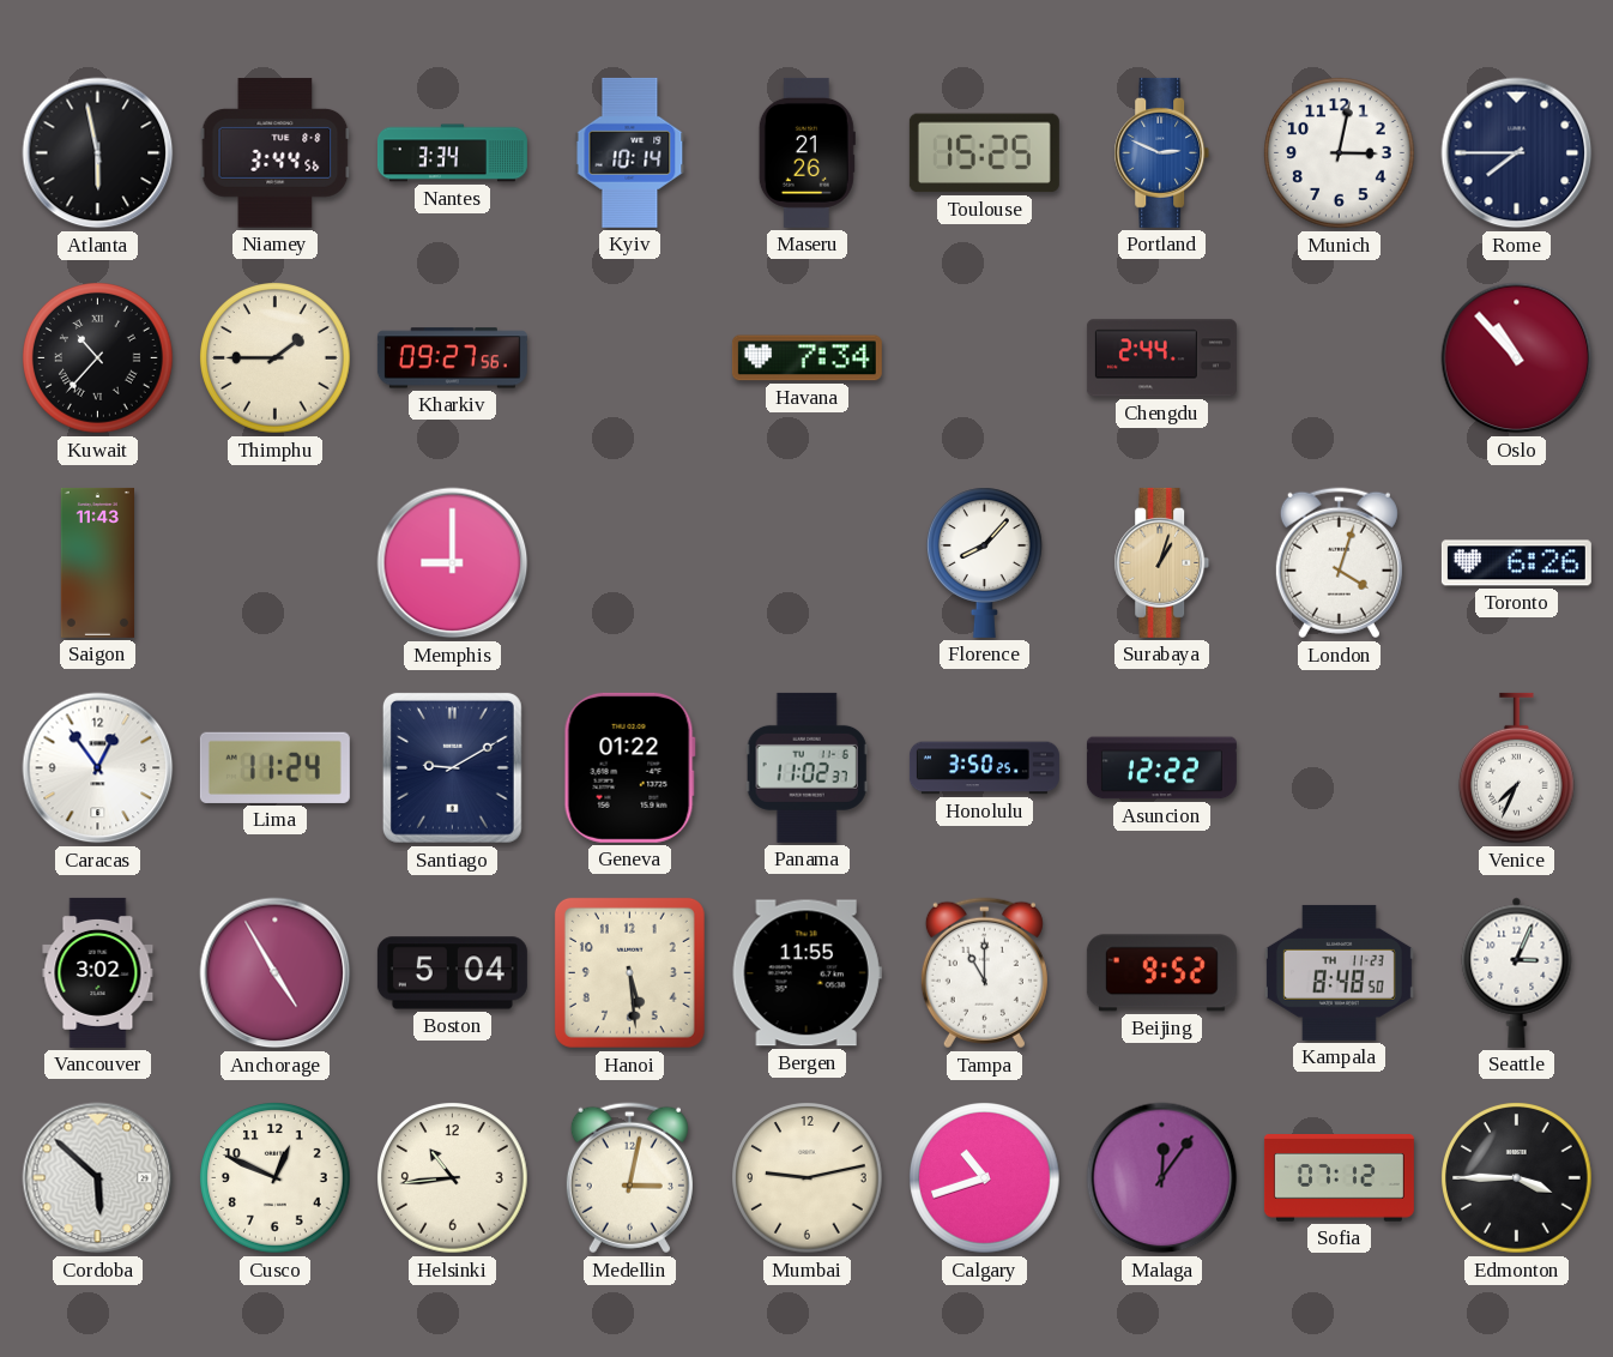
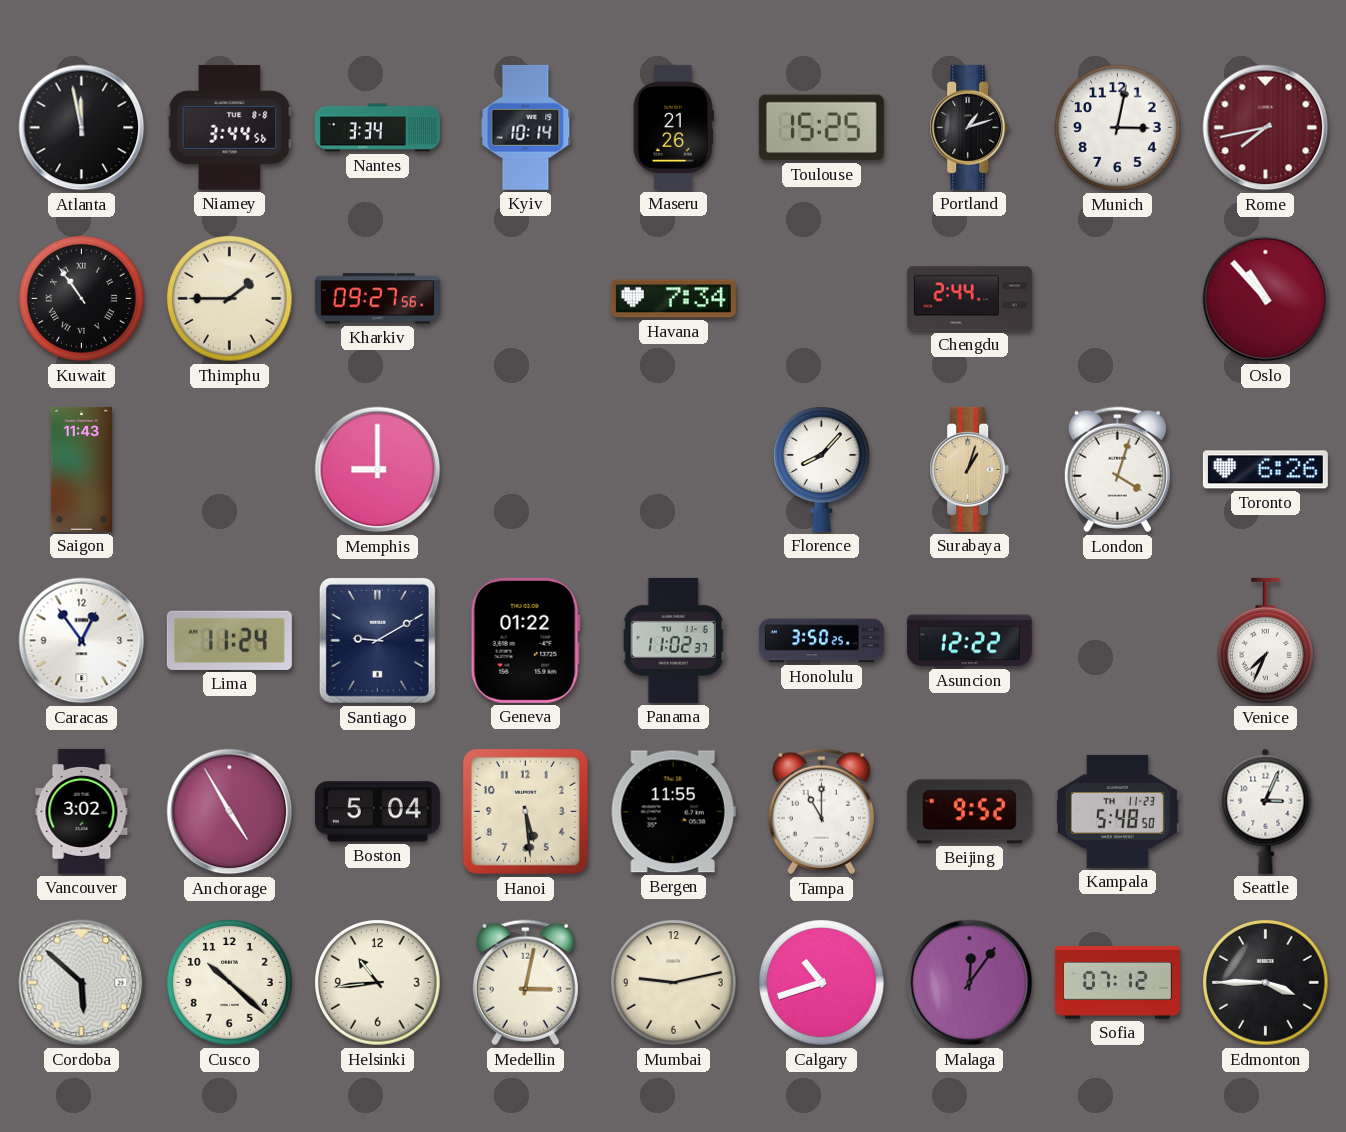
Atlanta: 5:58 -> 11:58 (82, 128)
Portland: 2:49 -> 1:12 (970, 127)
Portland dial: blue -> black (970, 127)
Rome: 7:45 -> 7:43 (1266, 128)
Rome dial: navy -> burgundy (1266, 128)
Kuwait: 10:37 -> 10:54 (82, 299)
Kampala: 8:48 -> 5:48 (1117, 811)
Cusco: 12:49 -> 10:22 (230, 983)
